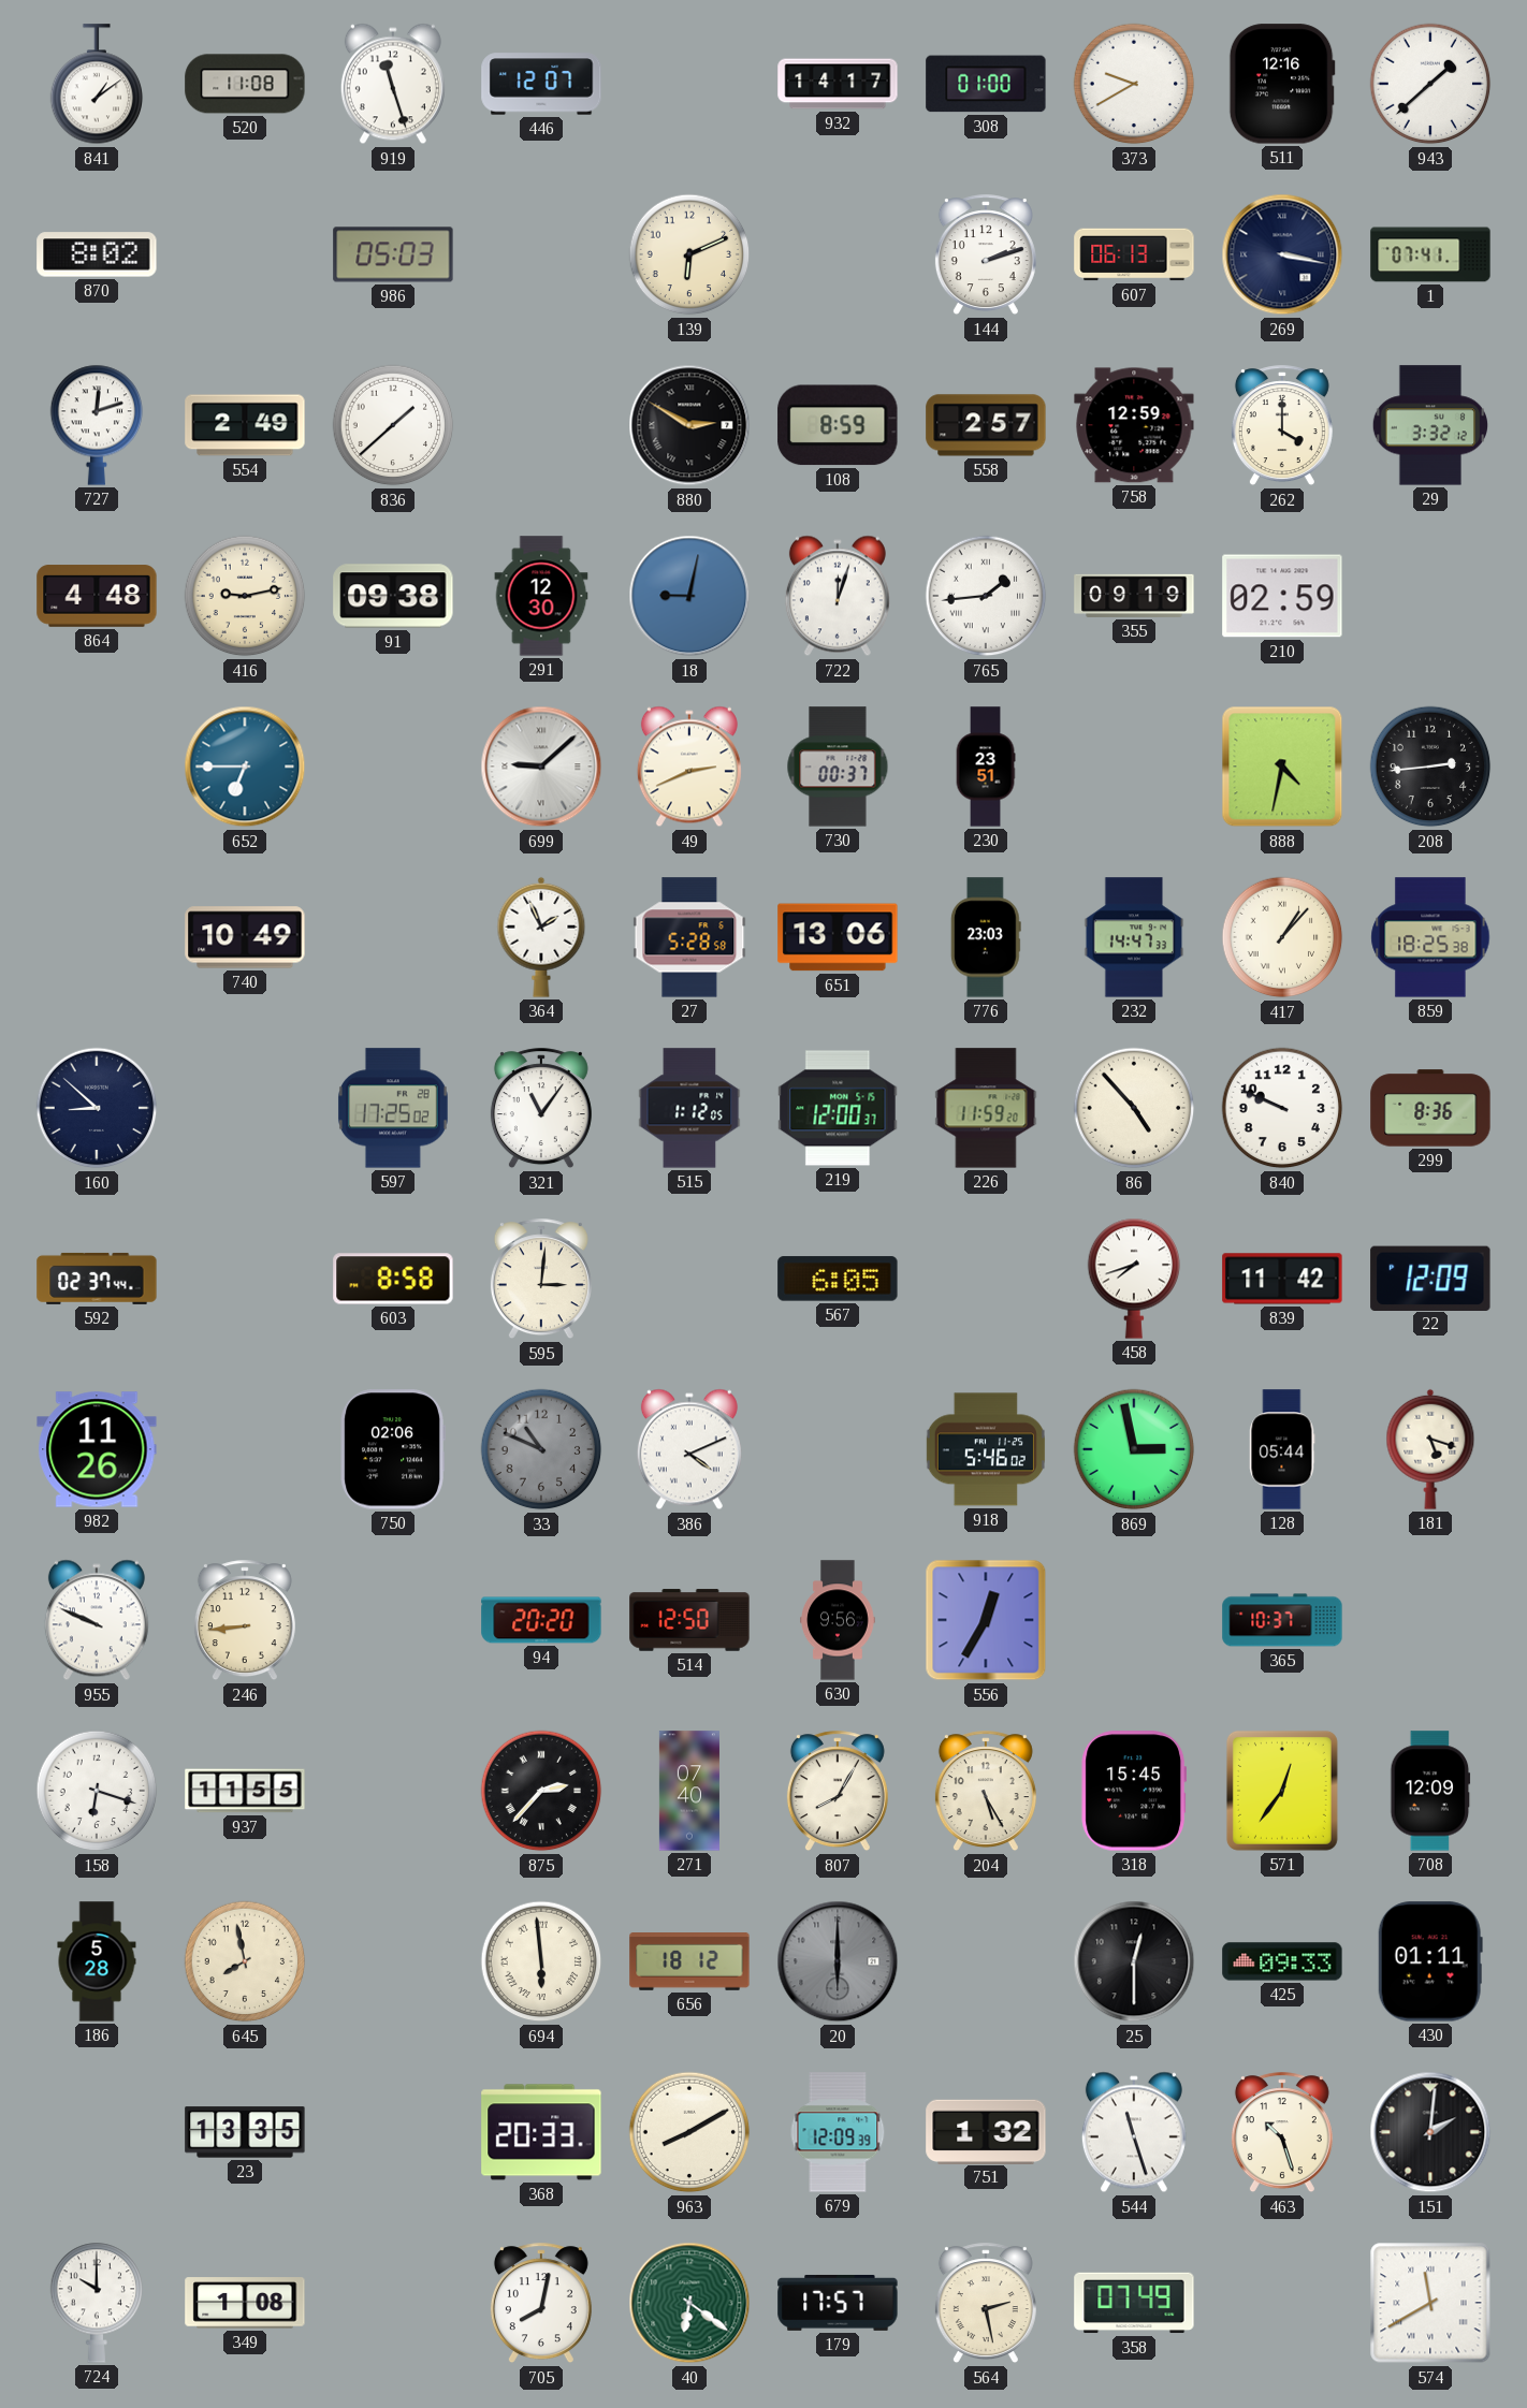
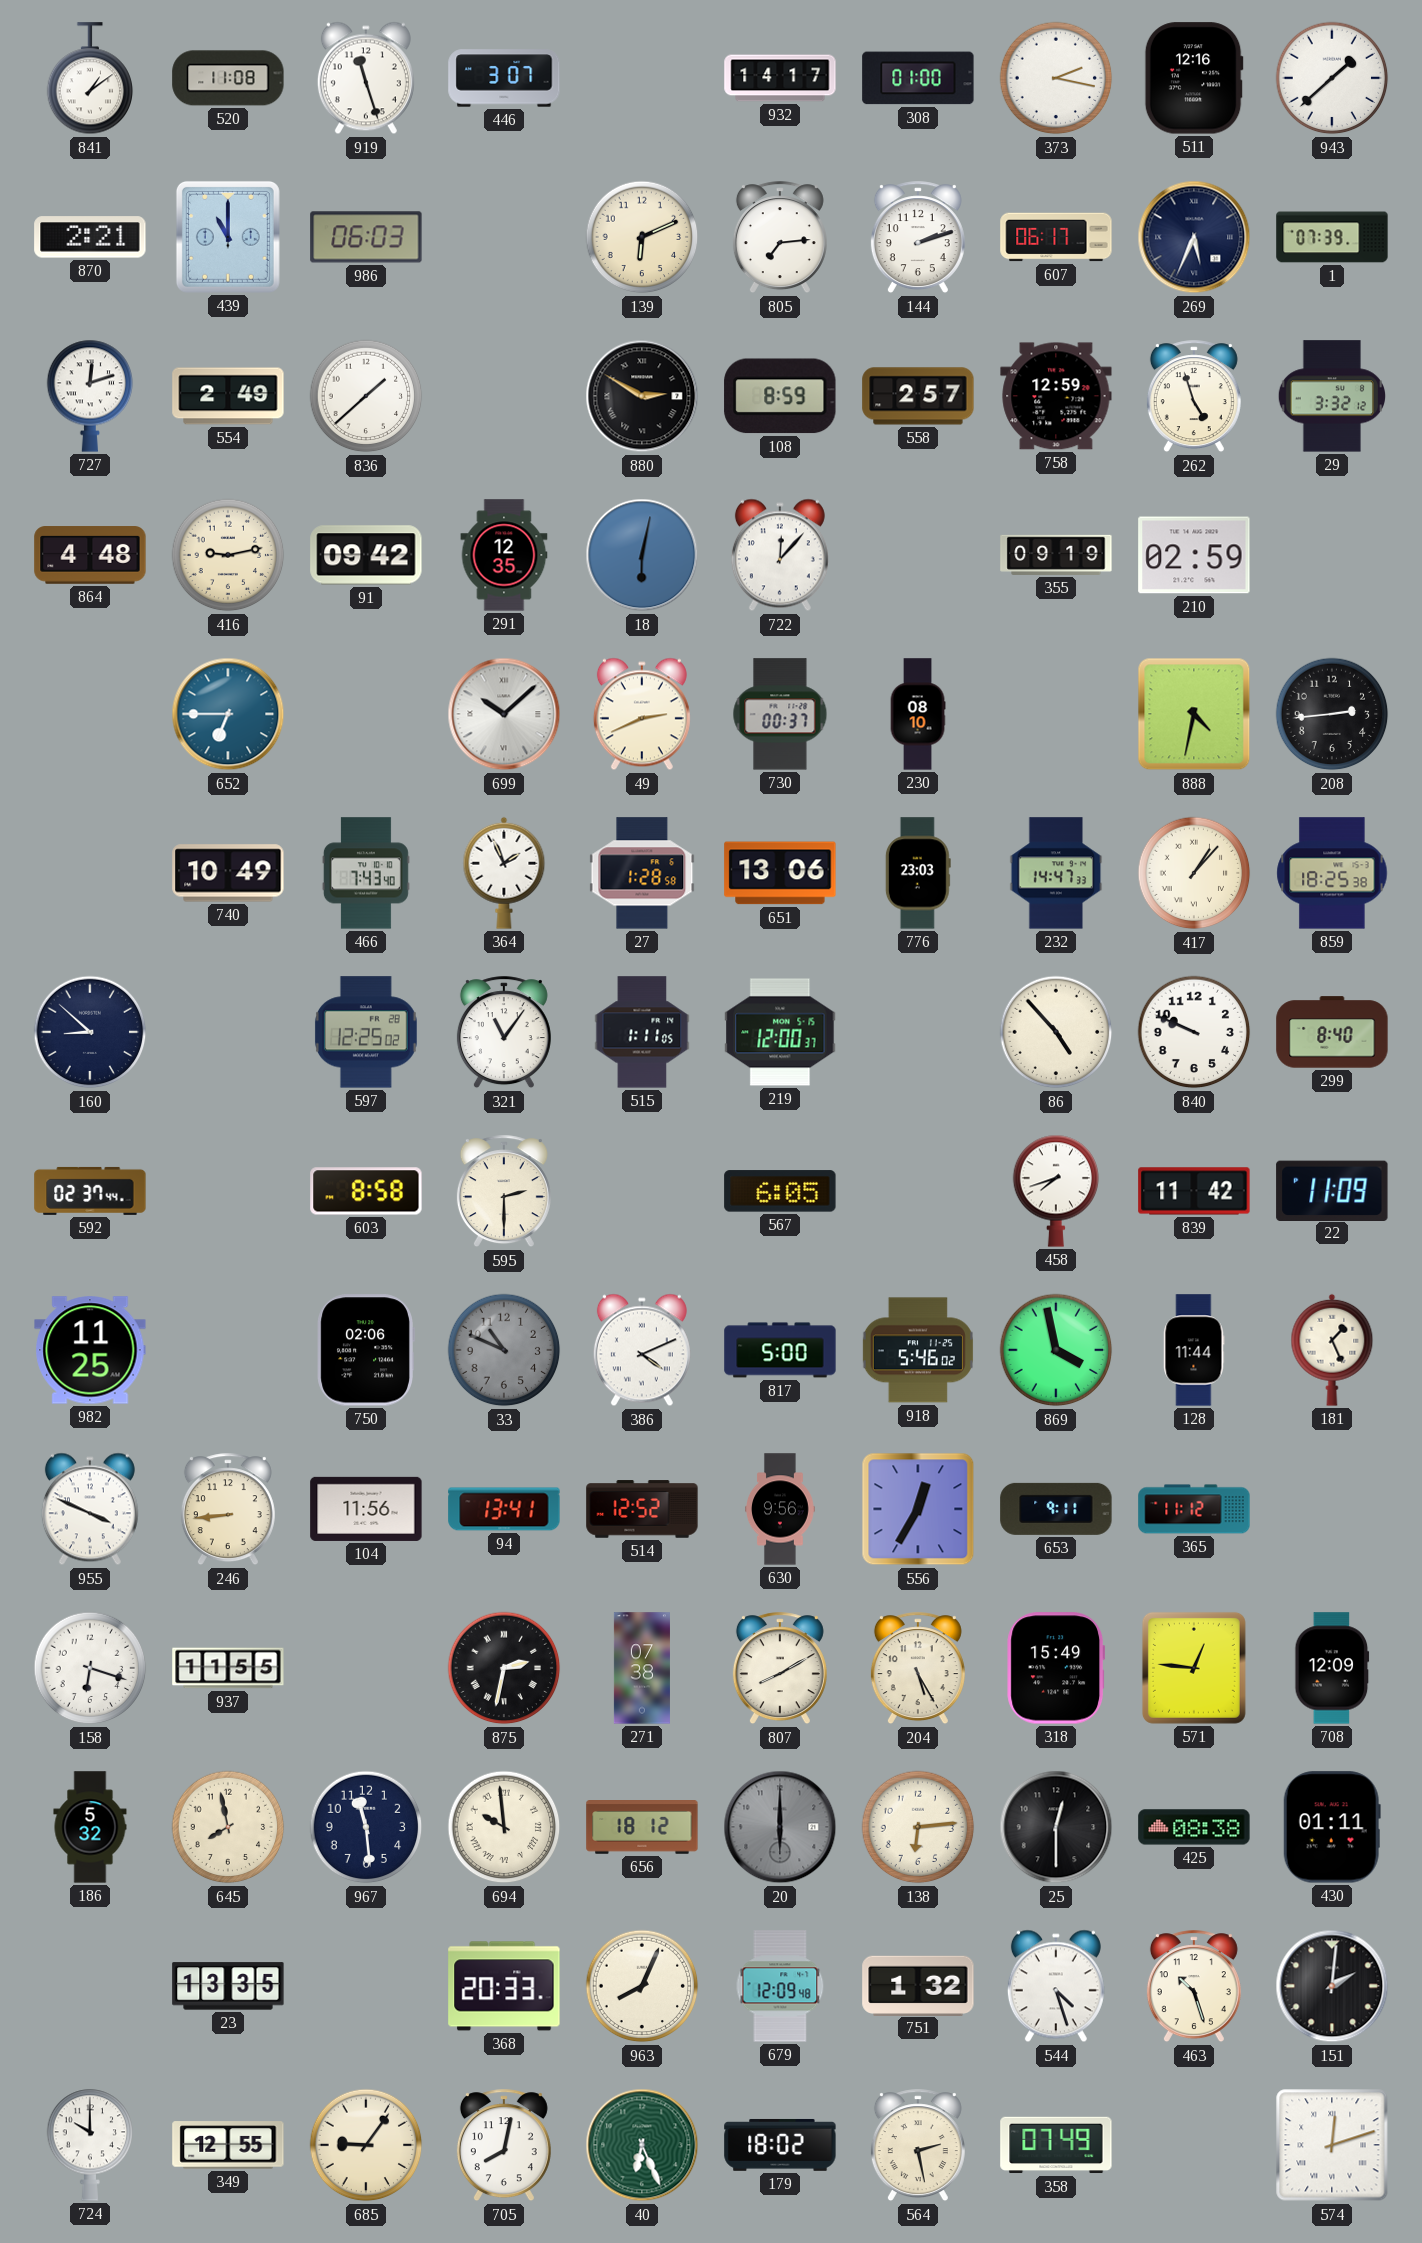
446: 12:07 -> 3:07 (504, 78)
373: 9:40 -> 2:17 (1056, 78)
870: 8:02 -> 2:21 (90, 237)
439: none -> 11:00 (228, 237)
986: 05:03 -> 06:03 (366, 237)
805: none -> 7:14 (780, 238)
607: 06:13 -> 06:17 (1056, 237)
269: 3:17 -> 5:34 (1194, 237)
1: 07:41 -> 07:39 (1332, 237)
262: 4:00 -> 4:57 (1194, 397)
91: 09:38 -> 09:42 (366, 555)
291: 12:30 -> 12:35 (504, 555)
18: 9:02 -> 6:02 (642, 555)
722: 12:03 -> 12:07 (780, 555)
765: 1:44 -> none (986, 596)
699: 9:08 -> 10:08 (504, 714)
230: 23:51 -> 08:10 (918, 714)
466: none -> 7:43 (366, 873)
27: 5:28 -> 1:28 (642, 873)
597: 17:25 -> 12:25 (366, 1032)
515: 1:12 -> 1:11 (642, 1032)
226: 11:59 -> none (986, 1108)
299: 8:36 -> 8:40 (1332, 1032)
595: 3:01 -> 2:30 (504, 1192)
22: 12:09 -> 11:09 (1332, 1190)
982: 11:26 -> 11:25 (90, 1350)
817: none -> 5:00 (780, 1350)
869: 2:58 -> 3:58 (1056, 1350)
128: 05:44 -> 11:44 (1194, 1350)
181: 5:18 -> 1:26 (1332, 1350)
955: 9:49 -> 3:49 (90, 1509)
104: none -> 11:56 (366, 1509)
94: 20:20 -> 13:41 (504, 1509)
514: 12:50 -> 12:52 (642, 1509)
653: none -> 9:11 (1056, 1509)
365: 10:37 -> 11:12 (1194, 1509)
875: 2:37 -> 2:32 (504, 1668)
271: 07:40 -> 07:38 (642, 1668)
807: 8:05 -> 8:10 (780, 1669)
318: 15:45 -> 15:49 (1056, 1668)
571: 12:36 -> 12:46 (1194, 1668)
186: 5:28 -> 5:32 (90, 1827)
967: none -> 11:29 (366, 1827)
694: 5:59 -> 9:59 (504, 1827)
138: none -> 6:14 (918, 1827)
425: 09:33 -> 08:38 (1194, 1827)
963: 8:10 -> 8:04 (642, 1986)
679: 12:09:39 -> 12:09:48 (780, 1986)
544: 11:27 -> 4:27 (1056, 1986)
349: 1:08 -> 12:55 (228, 2145)
685: none -> 9:06 (366, 2145)
40: 6:21 -> 6:26 (642, 2145)
179: 17:57 -> 18:02 (780, 2145)
574: 11:40 -> 12:12 (1332, 2145)
